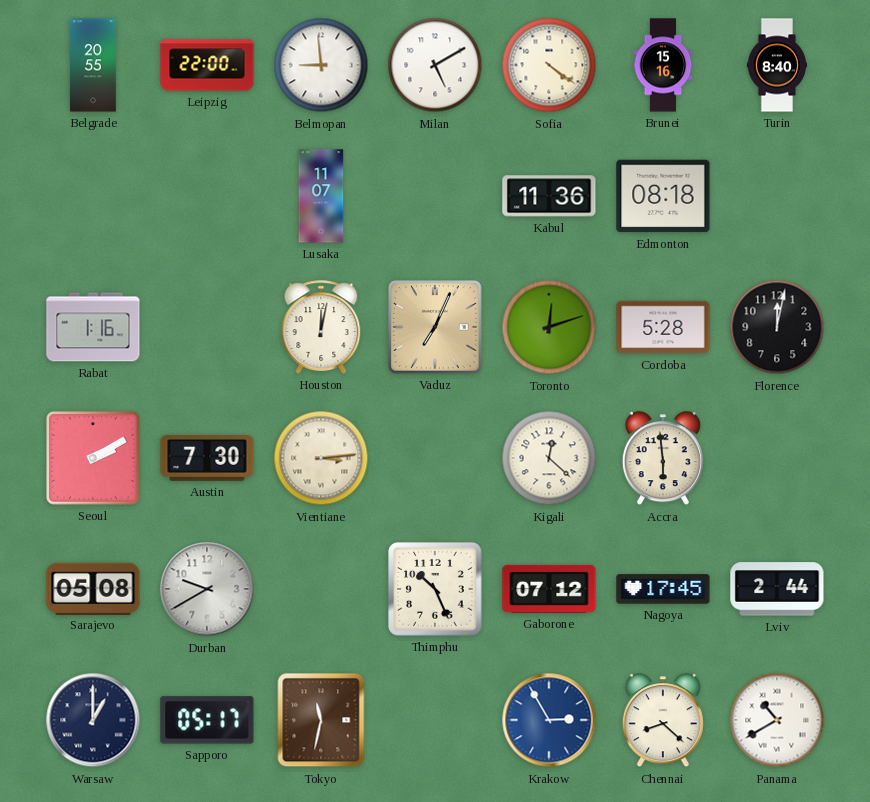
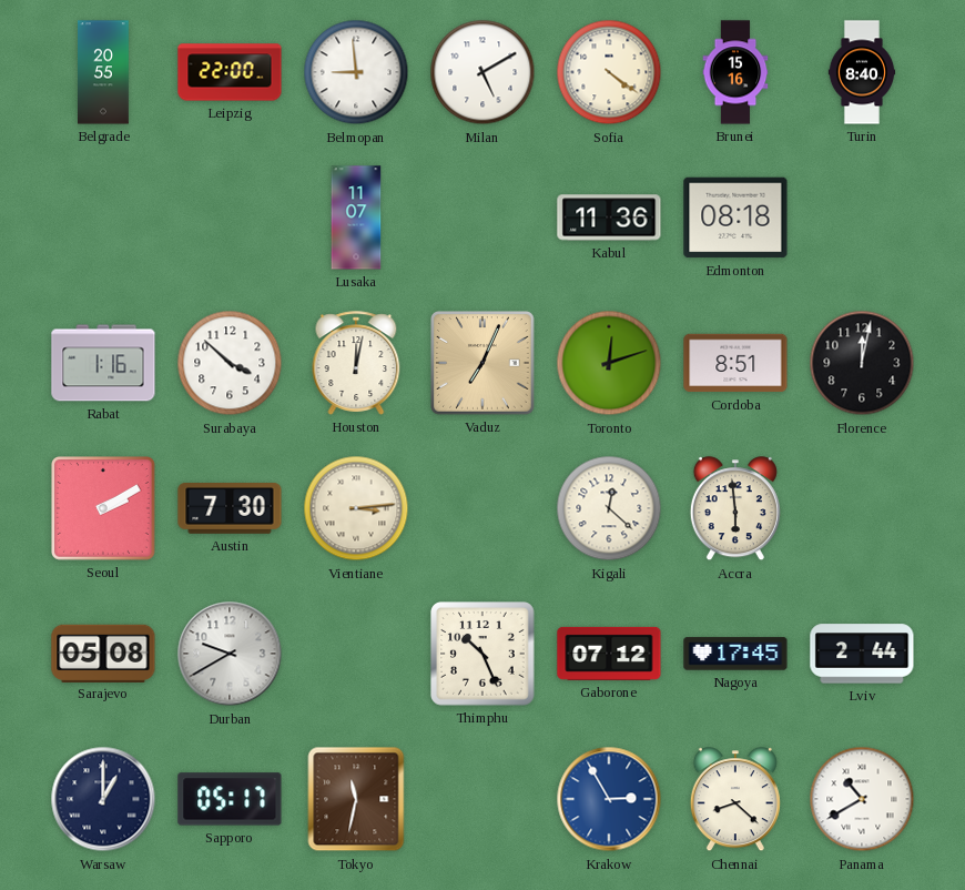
Surabaya: none -> 3:52 (230, 363)
Cordoba: 5:28 -> 8:51 (735, 363)
